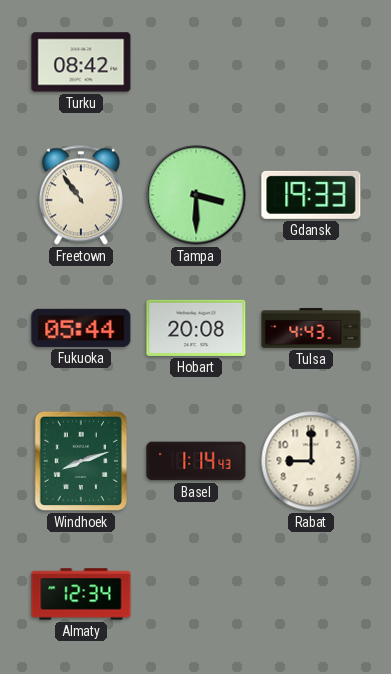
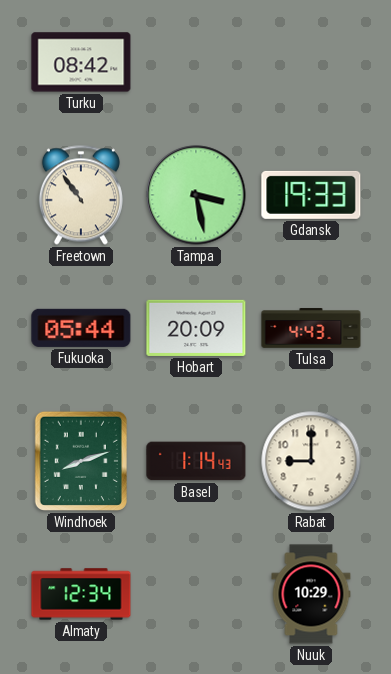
Tampa: 3:30 -> 3:28 (196, 195)
Hobart: 20:08 -> 20:09 (196, 328)
Nuuk: none -> 10:29 (311, 594)
